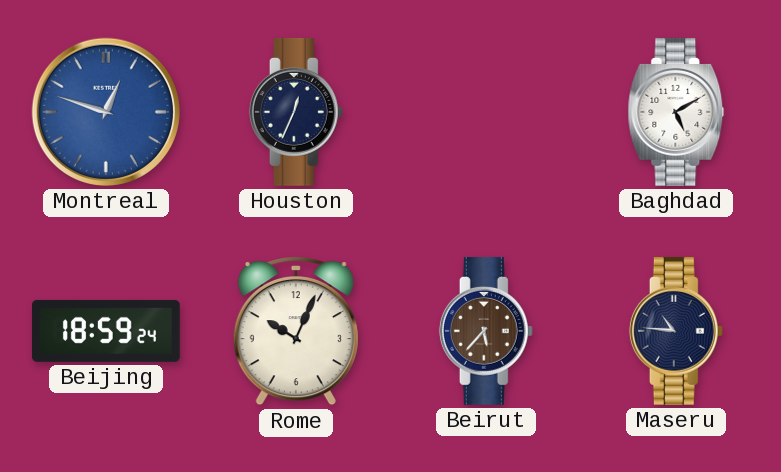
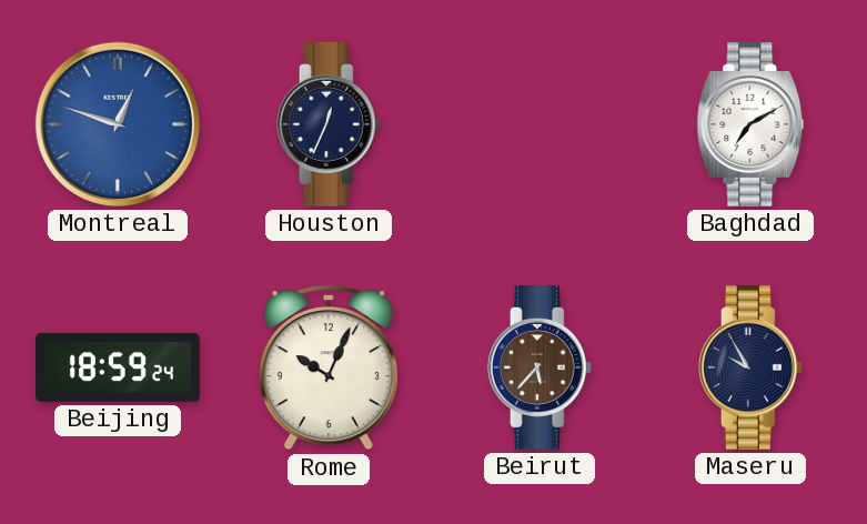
Baghdad: 5:10 -> 7:10 (750, 124)
Maseru: 10:46 -> 9:55 (750, 367)
